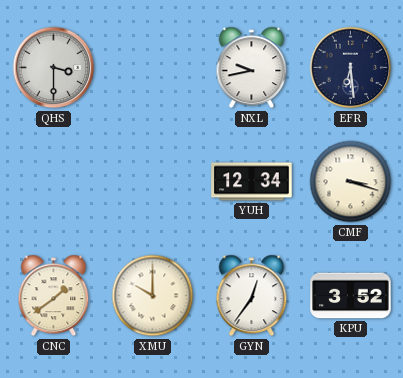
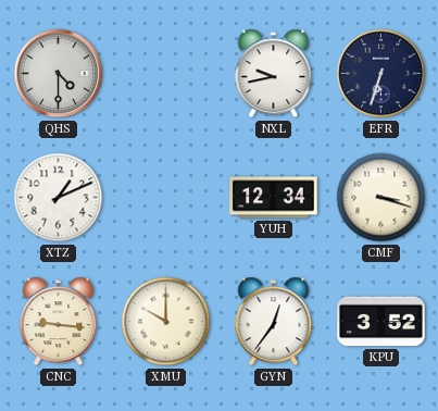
QHS: 3:30 -> 4:30 (59, 74)
EFR: 6:29 -> 6:33 (381, 74)
XTZ: none -> 1:11 (59, 198)
CNC: 1:39 -> 9:16 (59, 322)
